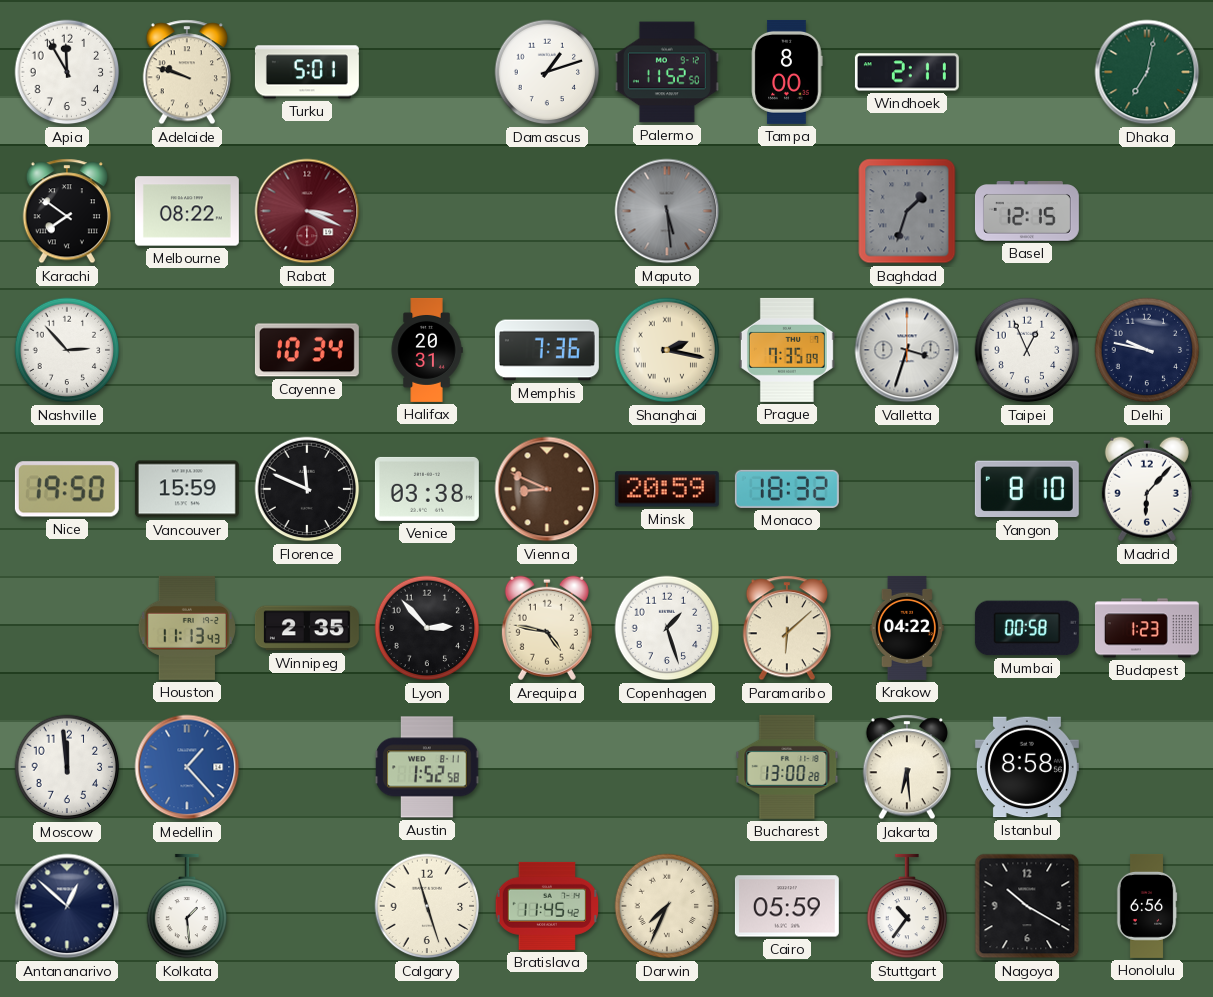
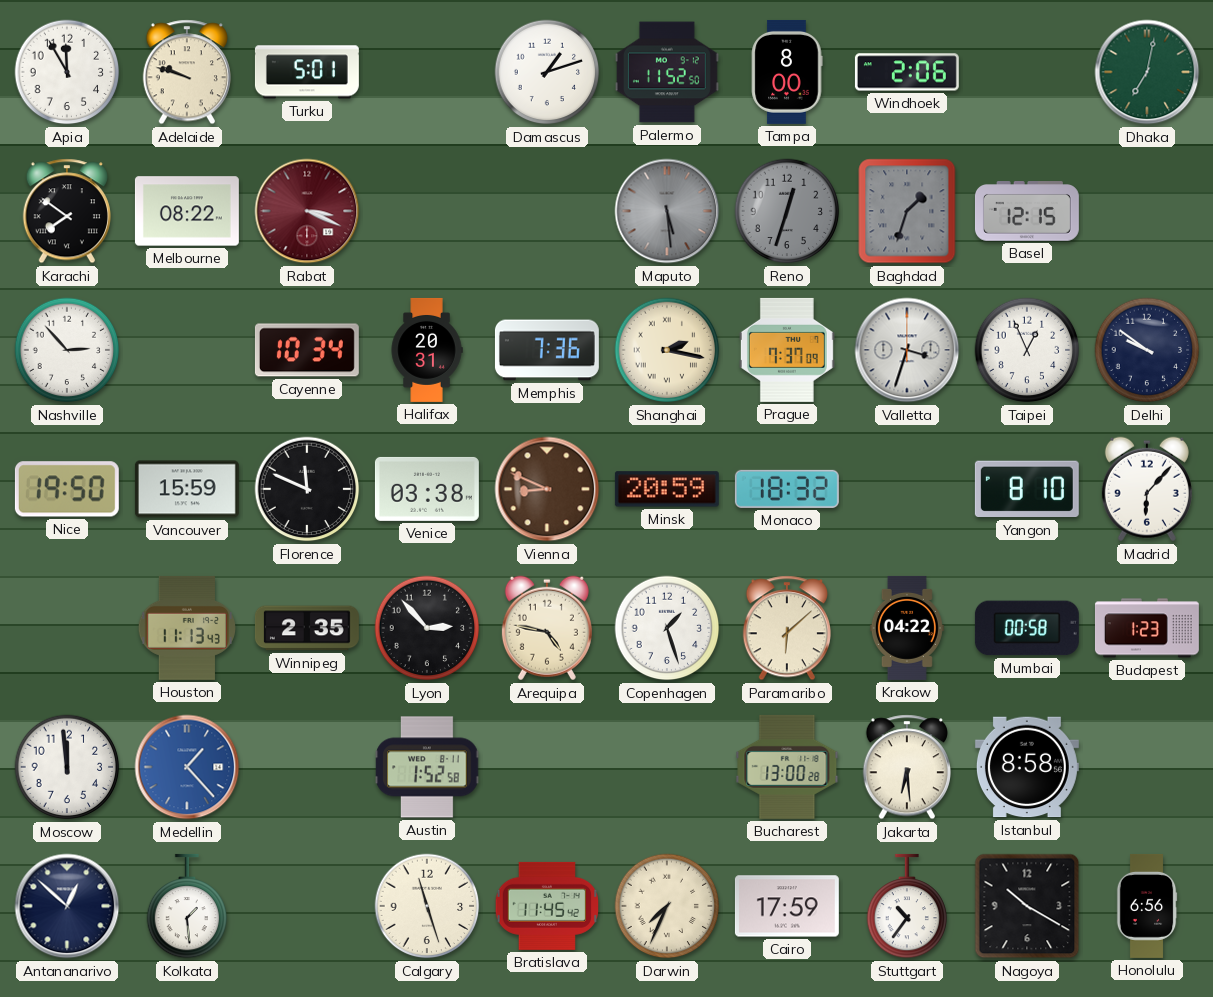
Windhoek: 2:11 -> 2:06 (907, 72)
Reno: none -> 12:33 (787, 211)
Prague: 7:35 -> 7:37 (787, 350)
Delhi: 9:47 -> 9:51 (1147, 350)
Cairo: 05:59 -> 17:59 (787, 906)
